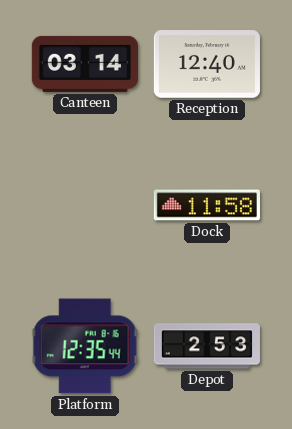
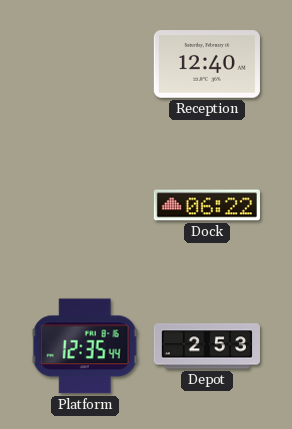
Canteen: 03:14 -> none (85, 64)
Dock: 11:58 -> 06:22 (207, 205)
